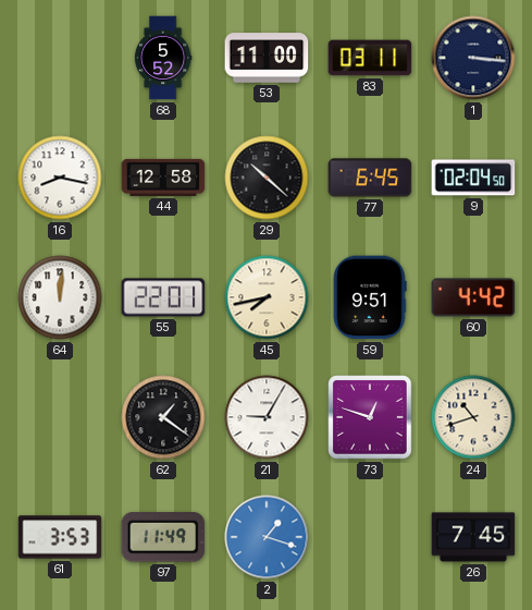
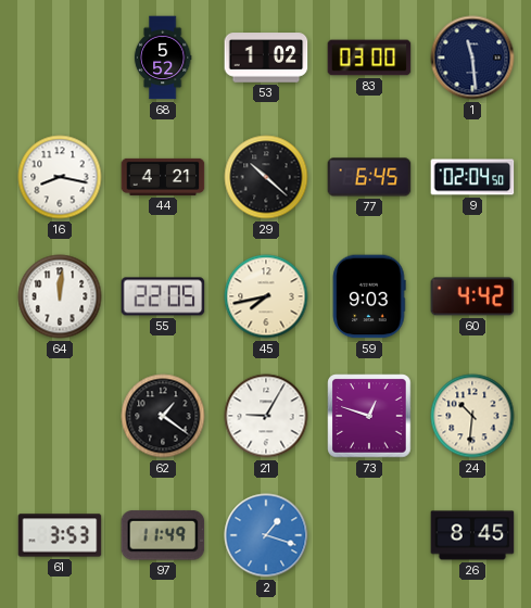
53: 11:00 -> 1:02 (266, 58)
83: 03:11 -> 03:00 (369, 58)
1: 3:16 -> 11:29 (472, 58)
44: 12:58 -> 4:21 (163, 177)
55: 22:01 -> 22:05 (163, 296)
59: 9:51 -> 9:03 (369, 296)
24: 10:42 -> 10:31 (472, 416)
26: 7:45 -> 8:45 (472, 535)
